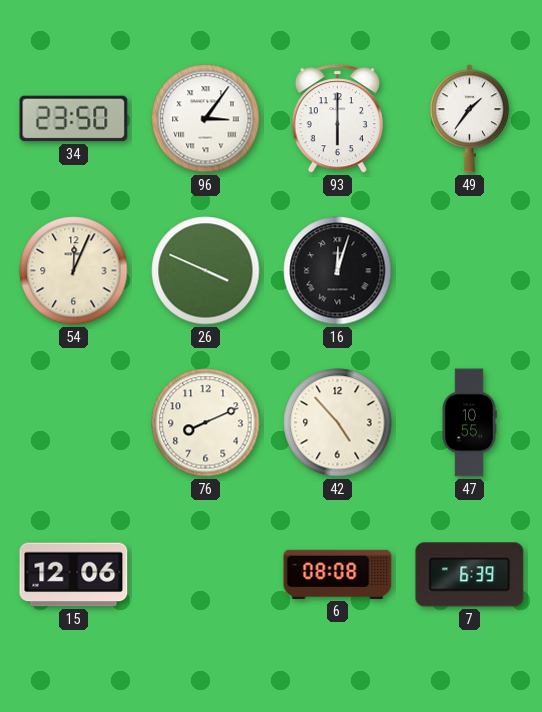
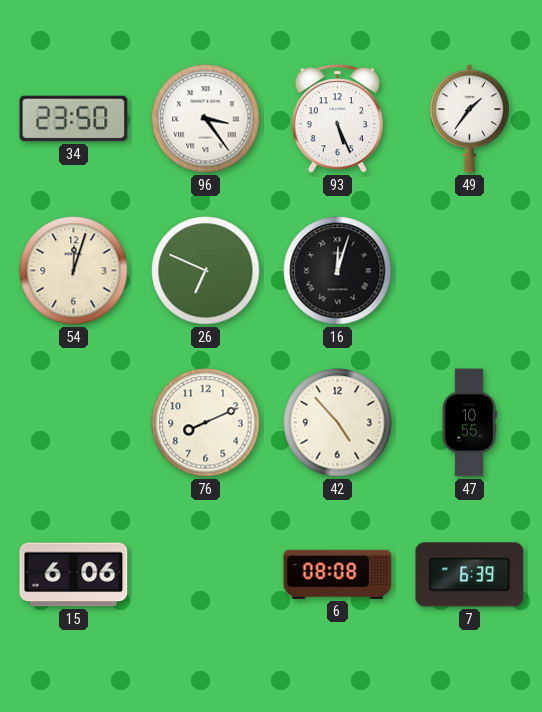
96: 3:06 -> 3:24 (206, 119)
93: 6:00 -> 5:26 (337, 119)
54: 12:04 -> 12:03 (74, 271)
26: 3:49 -> 6:49 (206, 271)
15: 12:06 -> 6:06 (74, 575)
